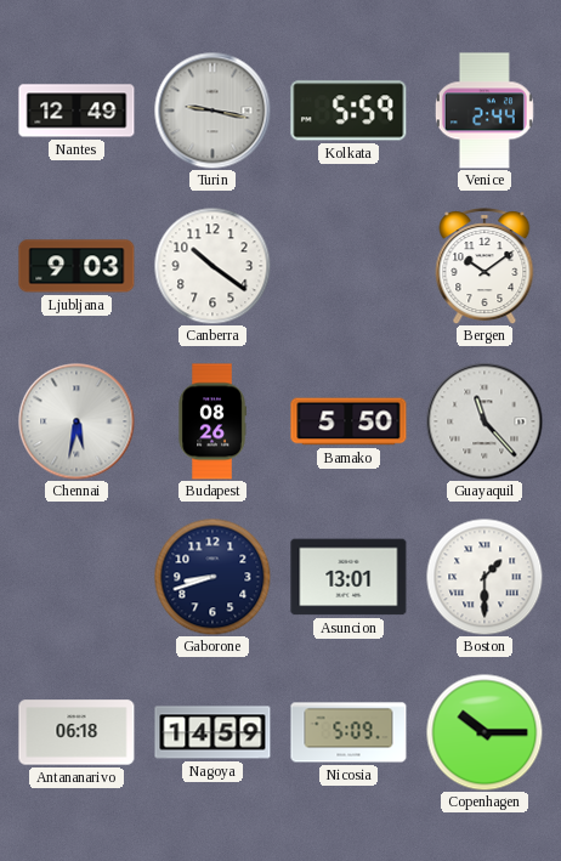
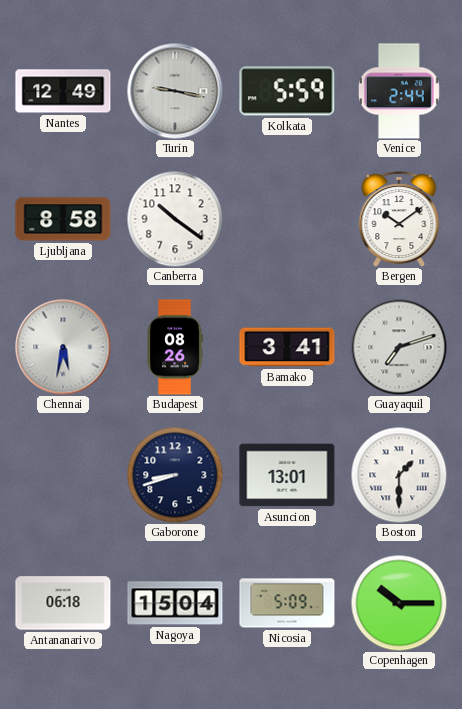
Ljubljana: 9:03 -> 8:58 (63, 219)
Bamako: 5:50 -> 3:41 (287, 347)
Guayaquil: 11:23 -> 7:12 (399, 347)
Nagoya: 14:59 -> 15:04 (175, 603)
